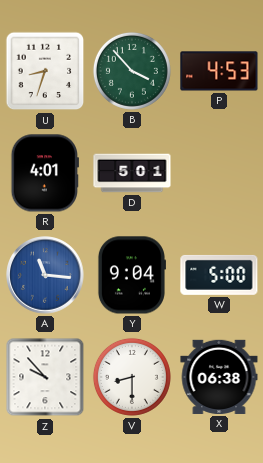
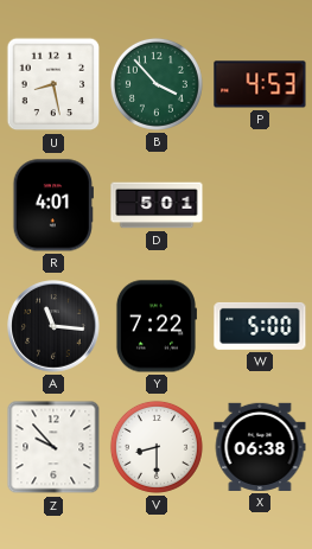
U: 8:33 -> 8:28 (53, 84)
A dial: blue -> black (53, 326)
Y: 9:04 -> 7:22 (155, 326)
